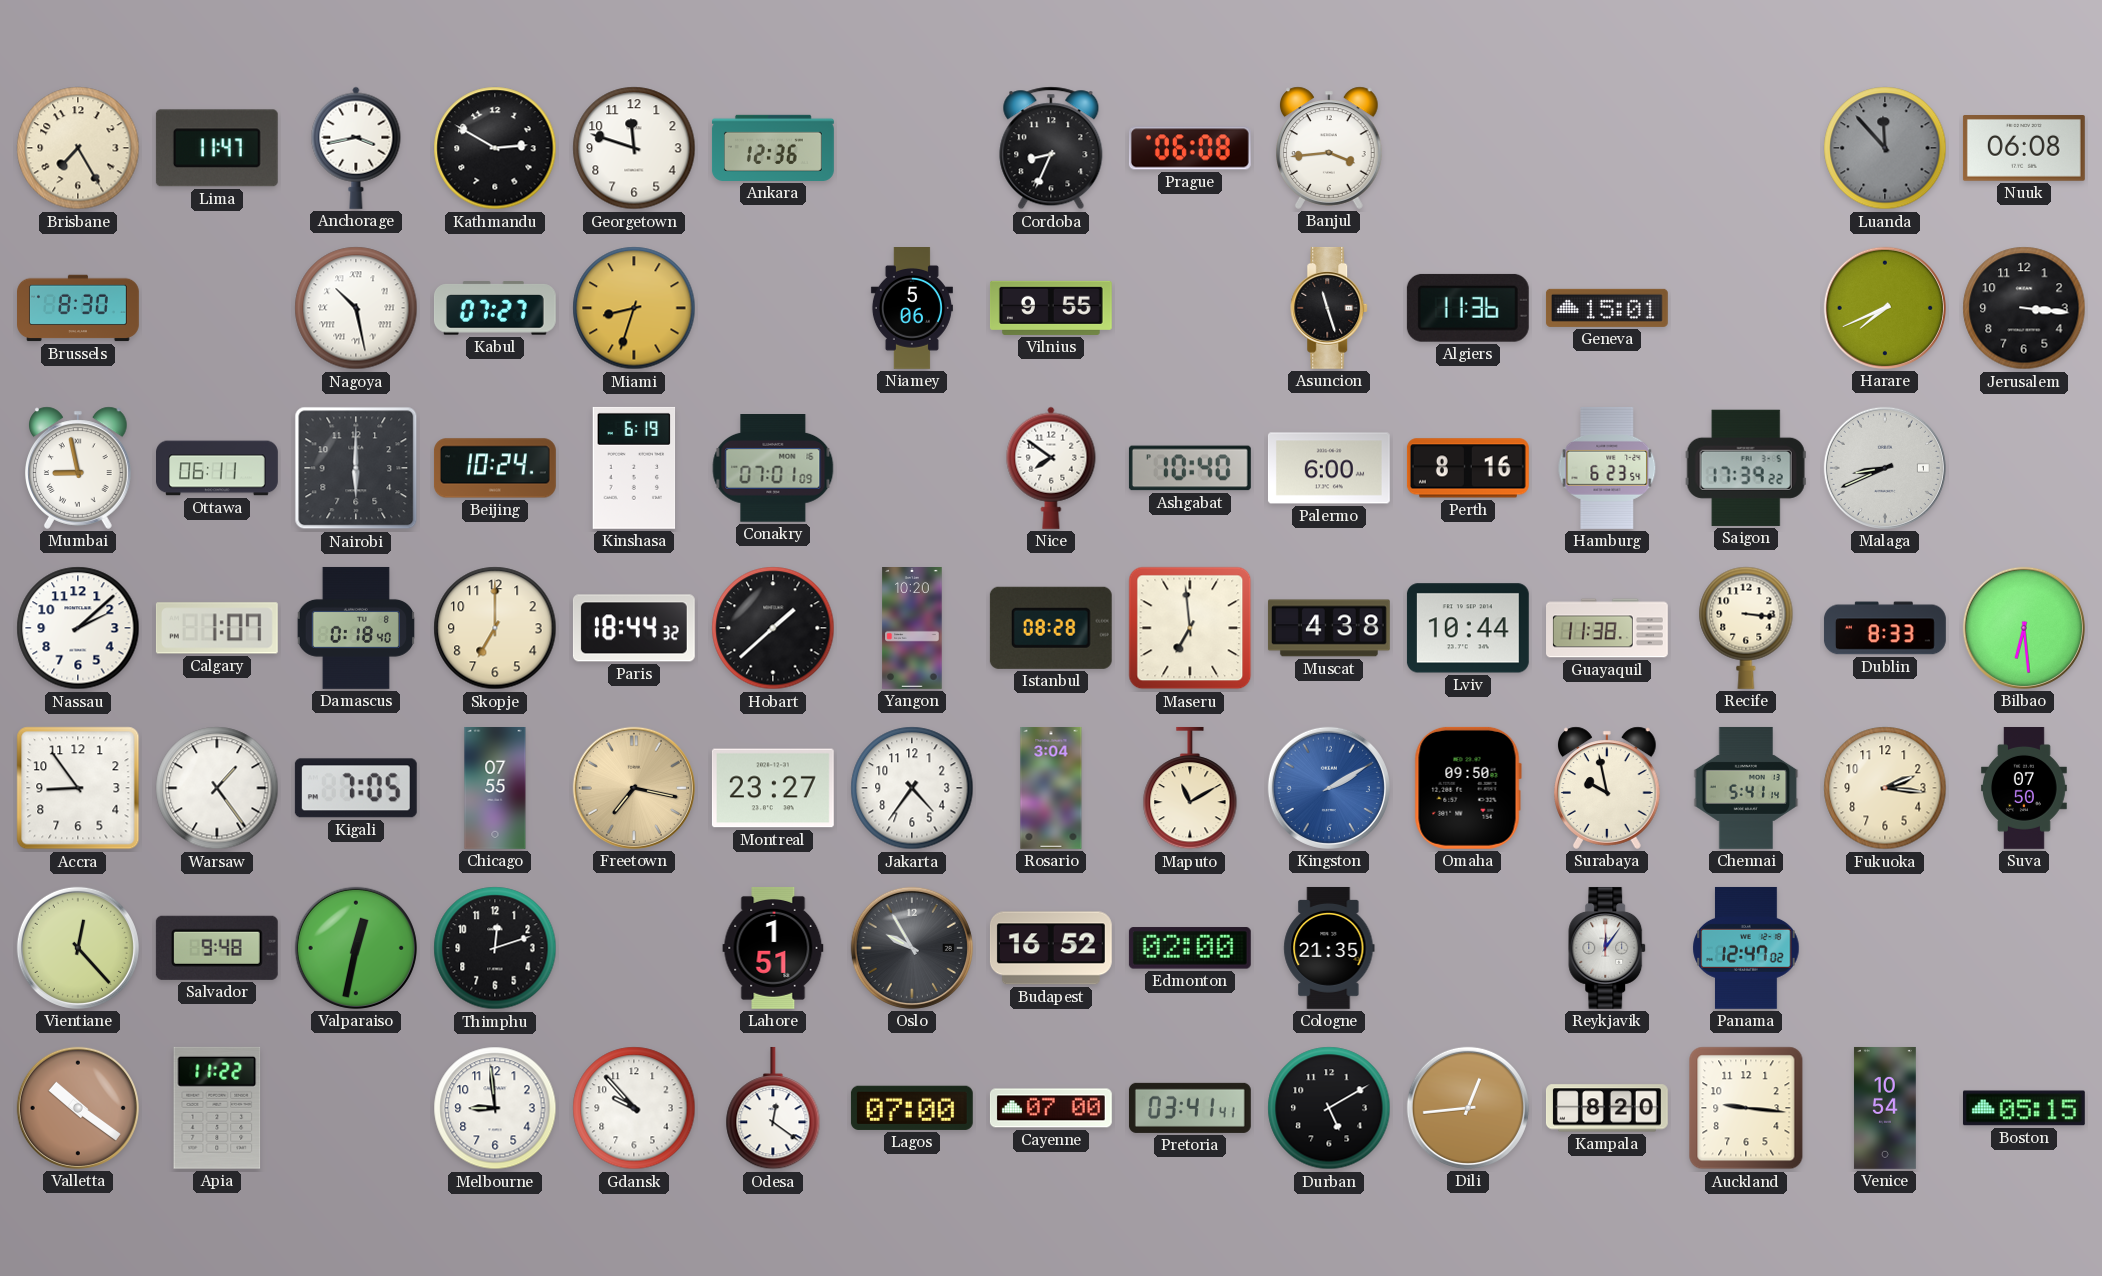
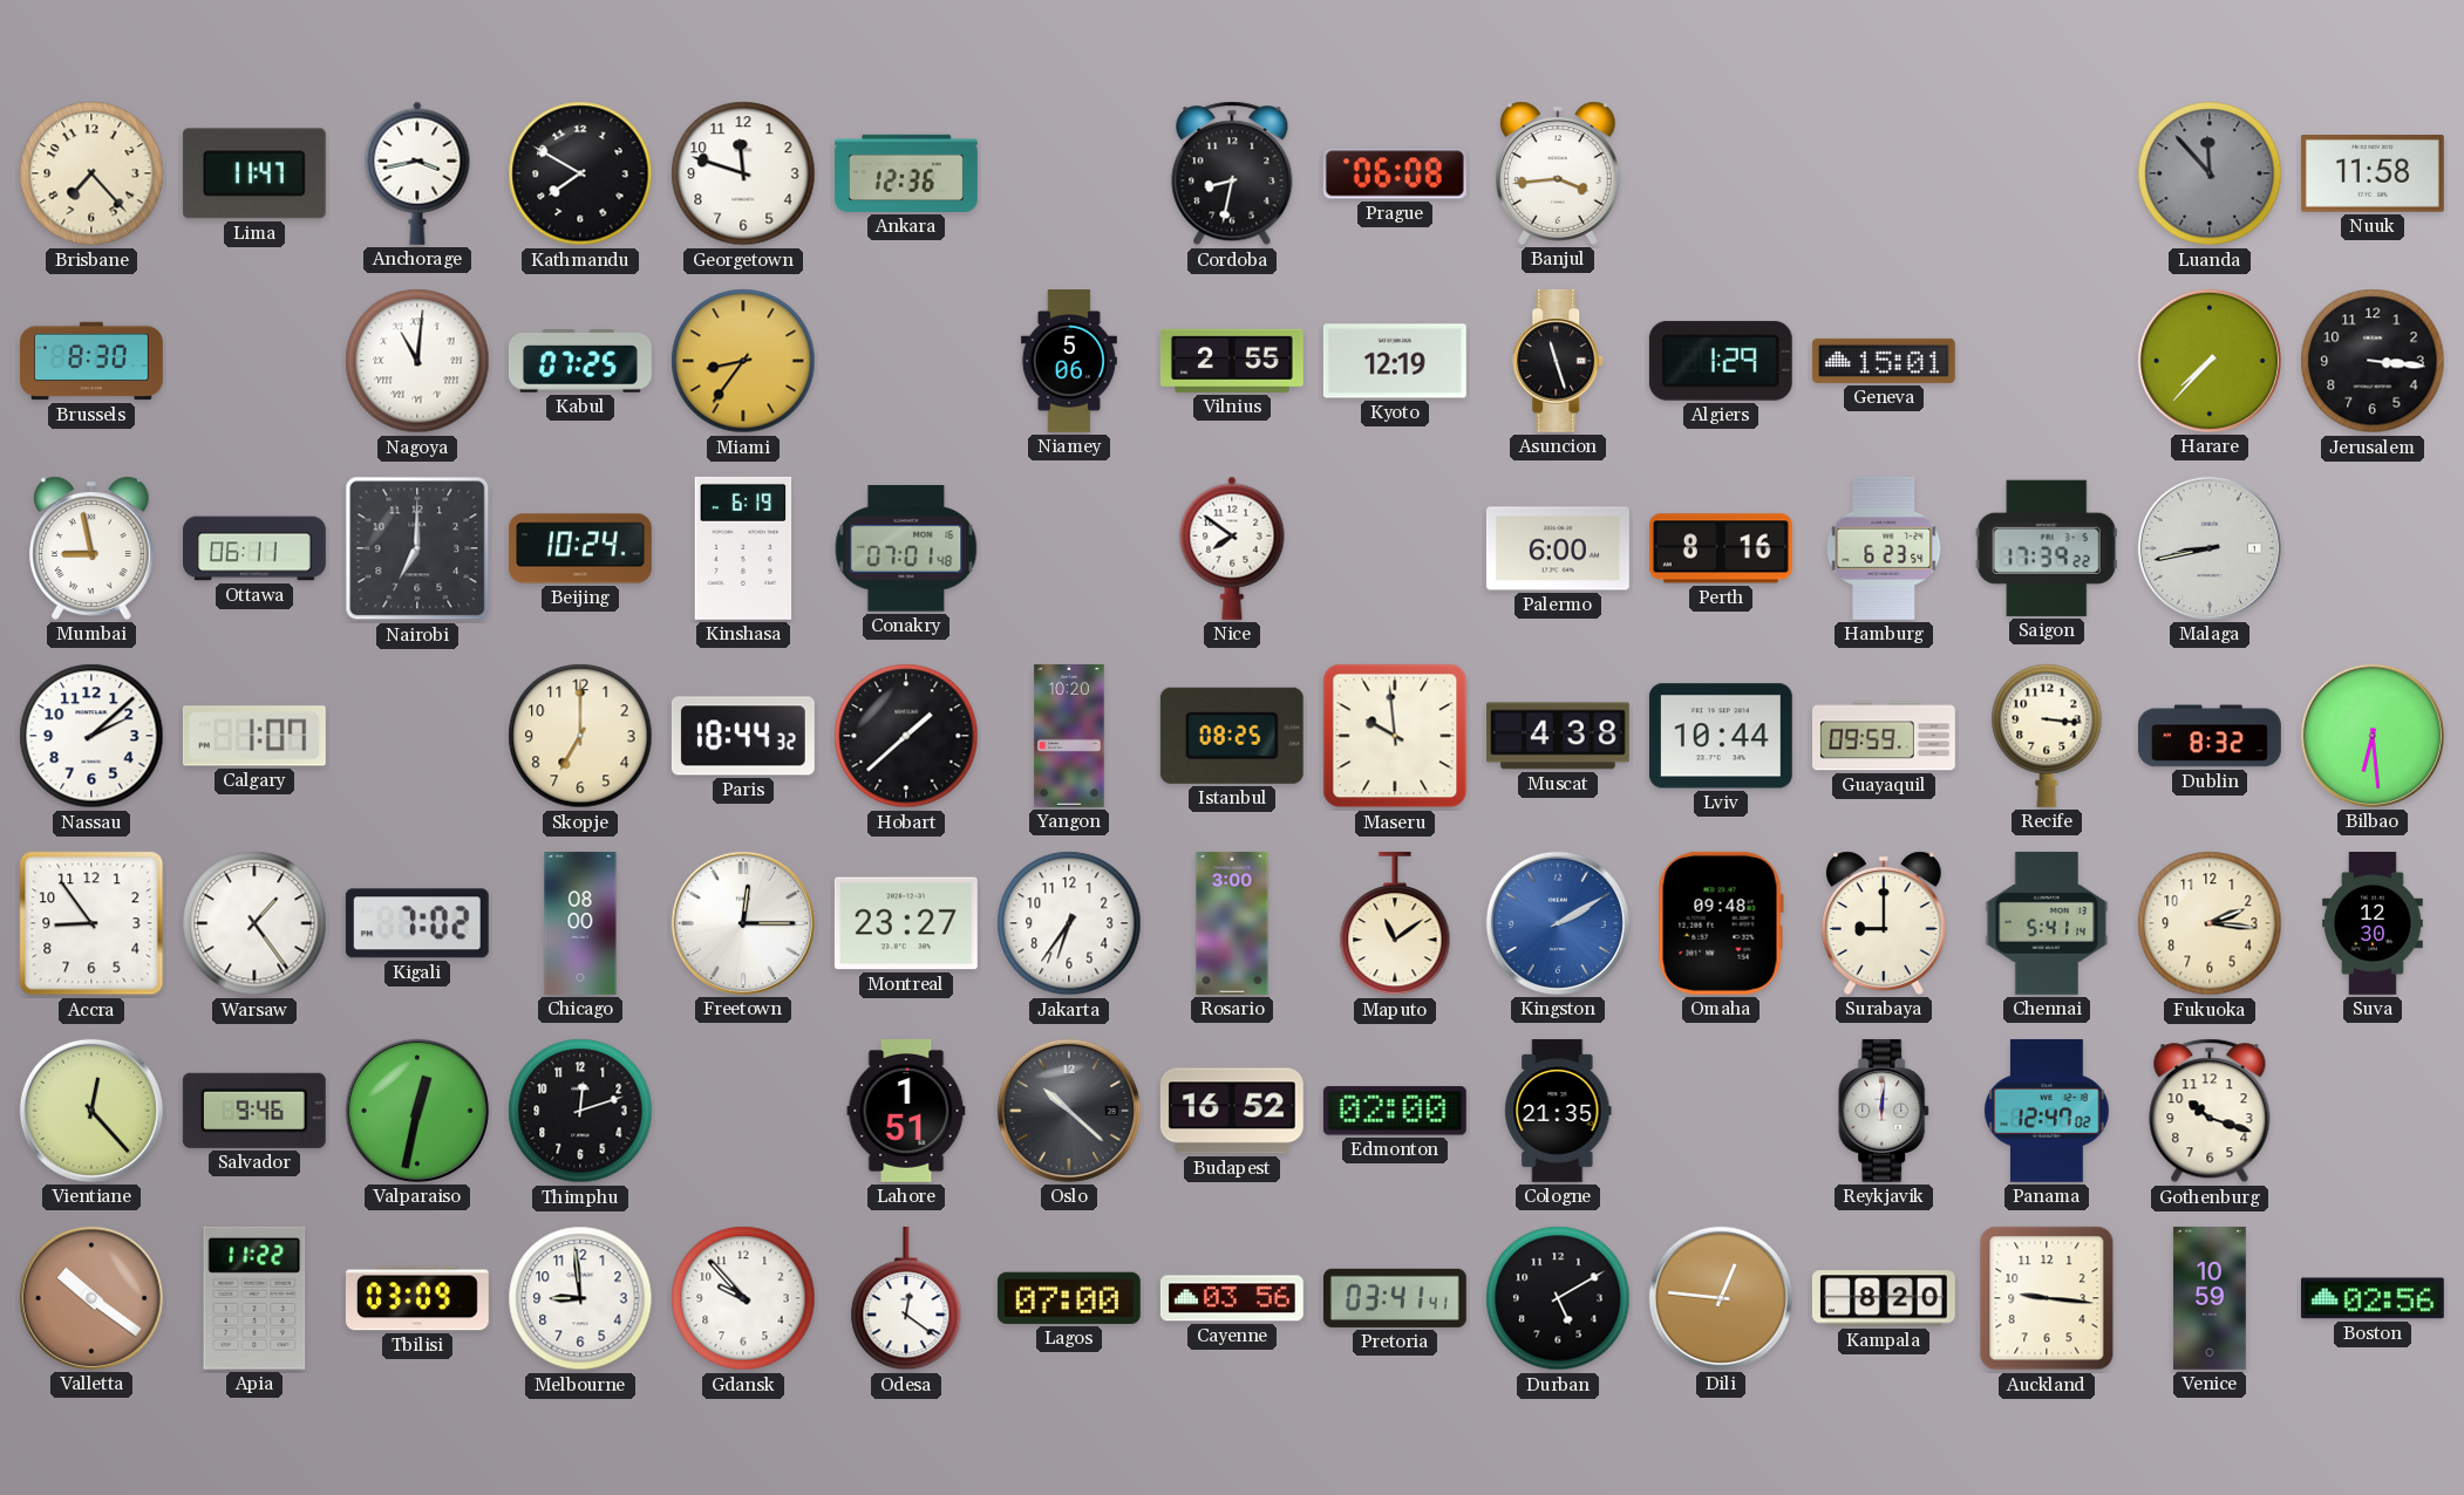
Brisbane: 7:25 -> 7:23 (91, 173)
Kathmandu: 2:50 -> 7:50 (580, 173)
Cordoba: 8:34 -> 8:32 (1232, 173)
Nuuk: 06:08 -> 11:58 (2373, 175)
Nagoya: 10:28 -> 11:01 (417, 361)
Kabul: 07:27 -> 07:25 (580, 361)
Miami: 8:33 -> 8:36 (743, 361)
Vilnius: 9:55 -> 2:55 (1232, 361)
Kyoto: none -> 12:19 (1395, 361)
Algiers: 11:36 -> 1:29 (1721, 361)
Harare: 7:41 -> 7:37 (2210, 361)
Nairobi: 6:00 -> 7:00 (417, 548)
Conakry: 07:01:09 -> 07:01:48 (906, 549)
Ashgabat: 10:40 -> none (1190, 468)
Malaga: 8:41 -> 8:43 (2210, 548)
Damascus: 0:18 -> none (355, 628)
Istanbul: 08:28 -> 08:25 (1232, 736)
Maseru: 6:59 -> 9:59 (1395, 736)
Guayaquil: 11:38 -> 09:59 (1885, 736)
Dublin: 8:33 -> 8:32 (2210, 736)
Kigali: 7:05 -> 7:02 (417, 923)
Chicago: 07:55 -> 08:00 (580, 924)
Freetown: 7:17 -> 12:15 (743, 923)
Freetown dial: champagne -> white (743, 923)
Jakarta: 4:36 -> 6:36 (1069, 923)
Rosario: 3:04 -> 3:00 (1232, 924)
Maputo: 11:10 -> 11:09 (1395, 923)
Omaha: 09:50 -> 09:48 (1721, 923)
Surabaya: 9:58 -> 9:00 (1885, 923)
Suva: 07:50 -> 12:30 (2373, 924)
Salvador: 9:48 -> 9:46 (254, 1111)
Oslo: 9:55 -> 10:22 (1069, 1111)
Reykjavik: 12:06 -> 12:01 (1885, 1111)
Gothenburg: none -> 10:18 (2210, 1111)
Tbilisi: none -> 03:09 (417, 1298)
Cayenne: 07:00 -> 03:56 (1232, 1298)
Dili: 12:44 -> 12:46 (1721, 1298)
Venice: 10:54 -> 10:59 (2210, 1298)
Boston: 05:15 -> 02:56 (2373, 1298)
